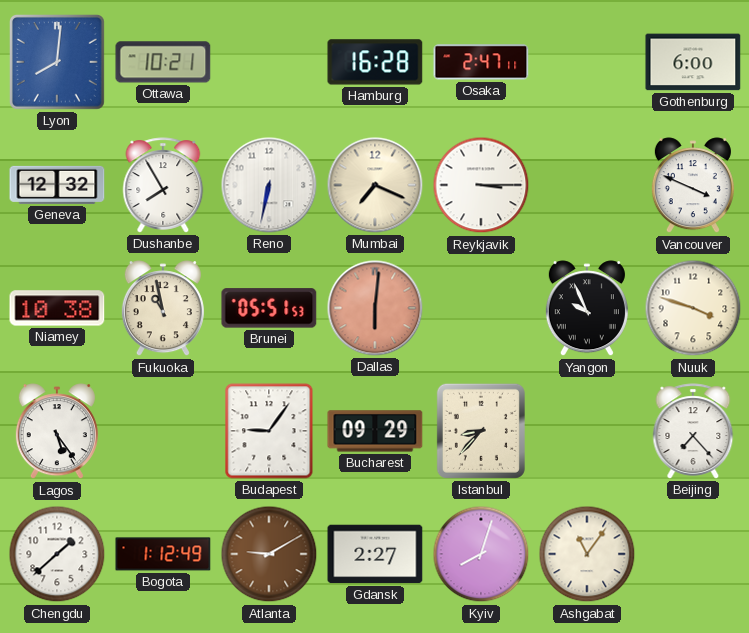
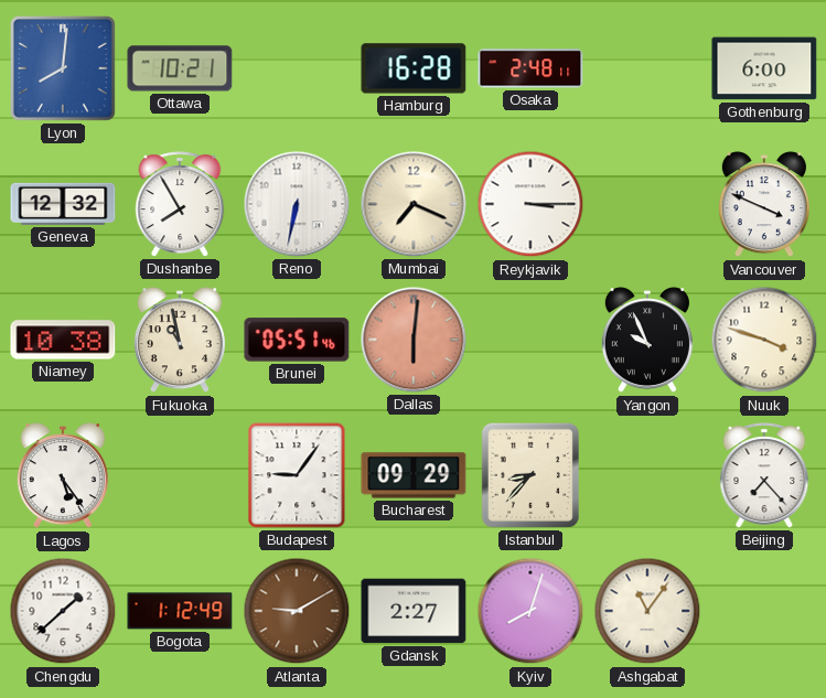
Osaka: 2:47 -> 2:48 (530, 68)
Brunei: 05:51:53 -> 05:51:46 (297, 340)
